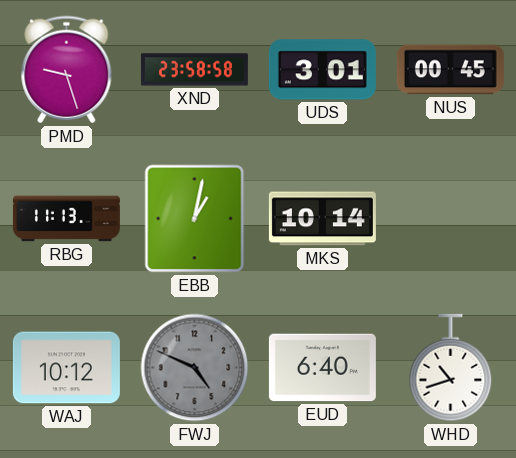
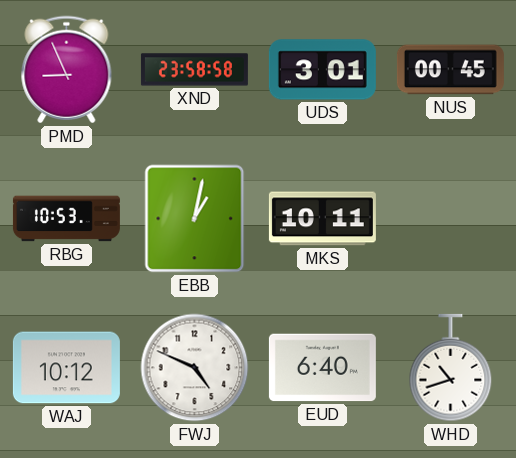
PMD: 9:27 -> 8:56 (67, 70)
RBG: 11:13 -> 10:53 (66, 219)
MKS: 10:14 -> 10:11 (322, 219)
FWJ dial: grey -> white (195, 368)
